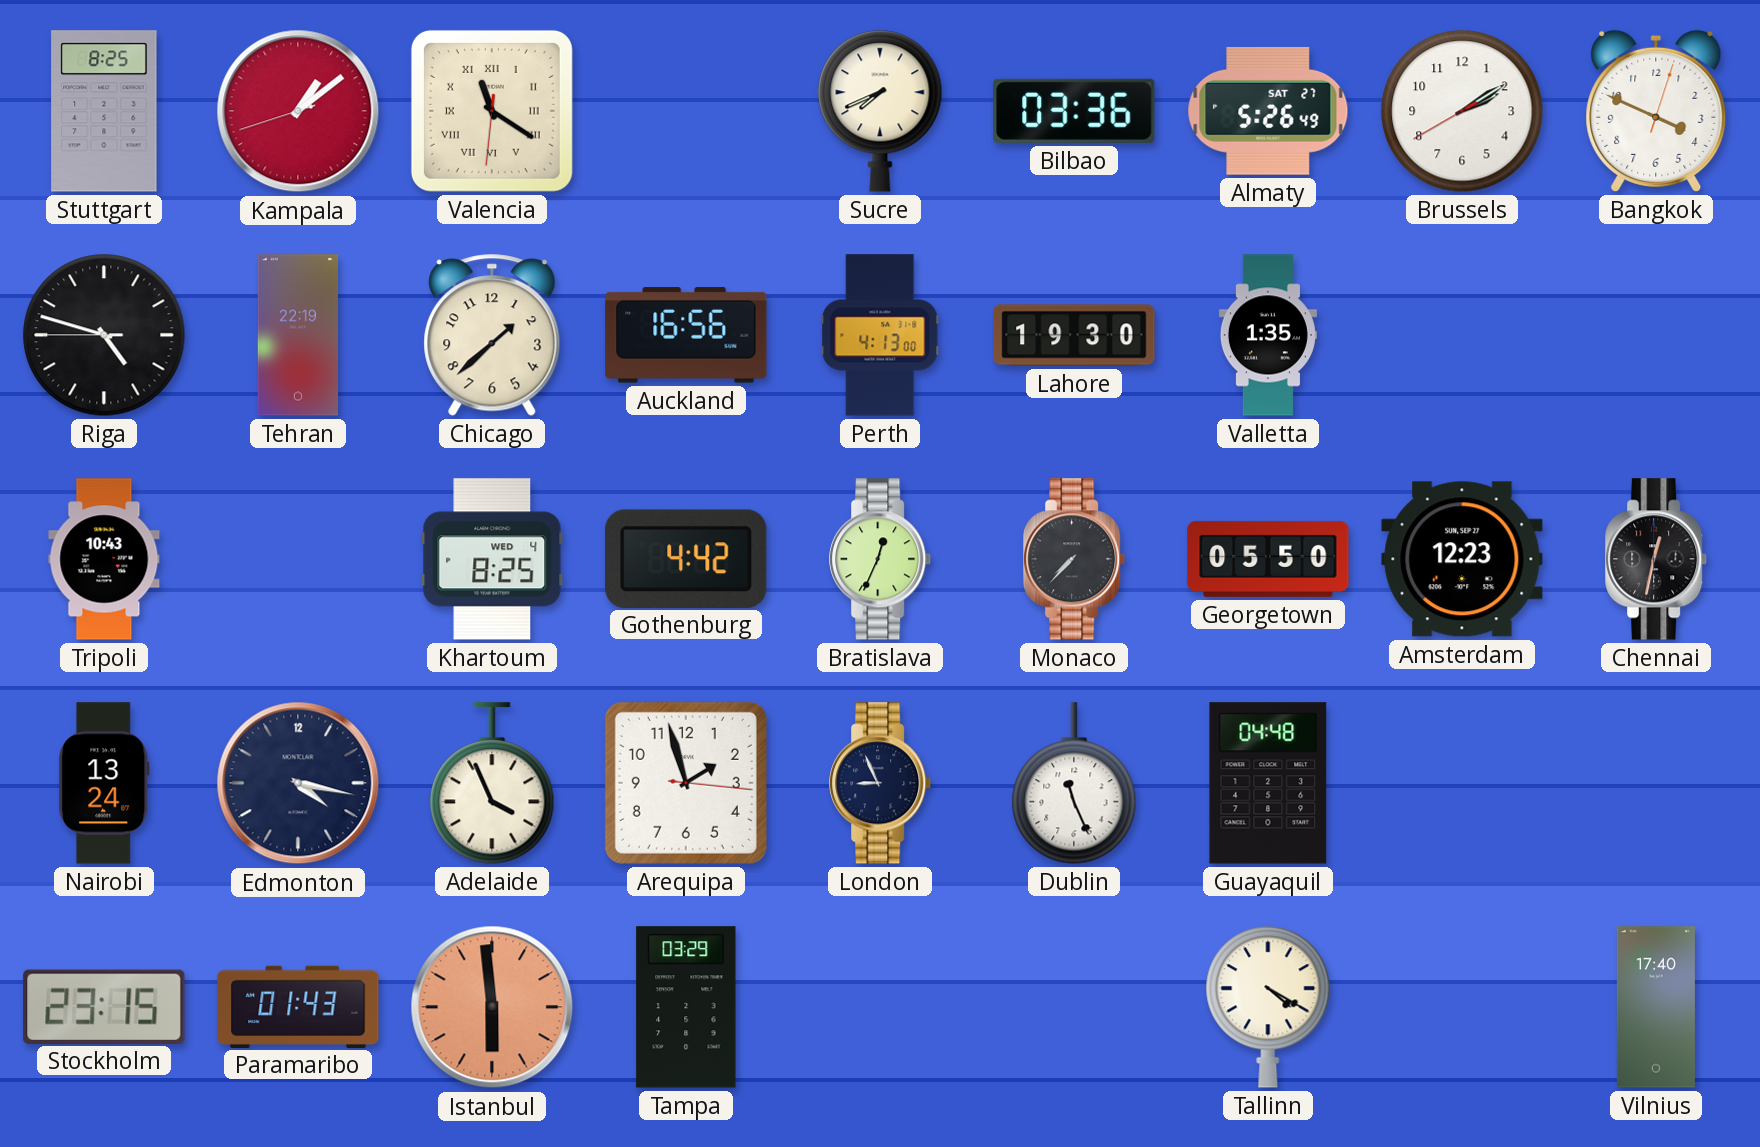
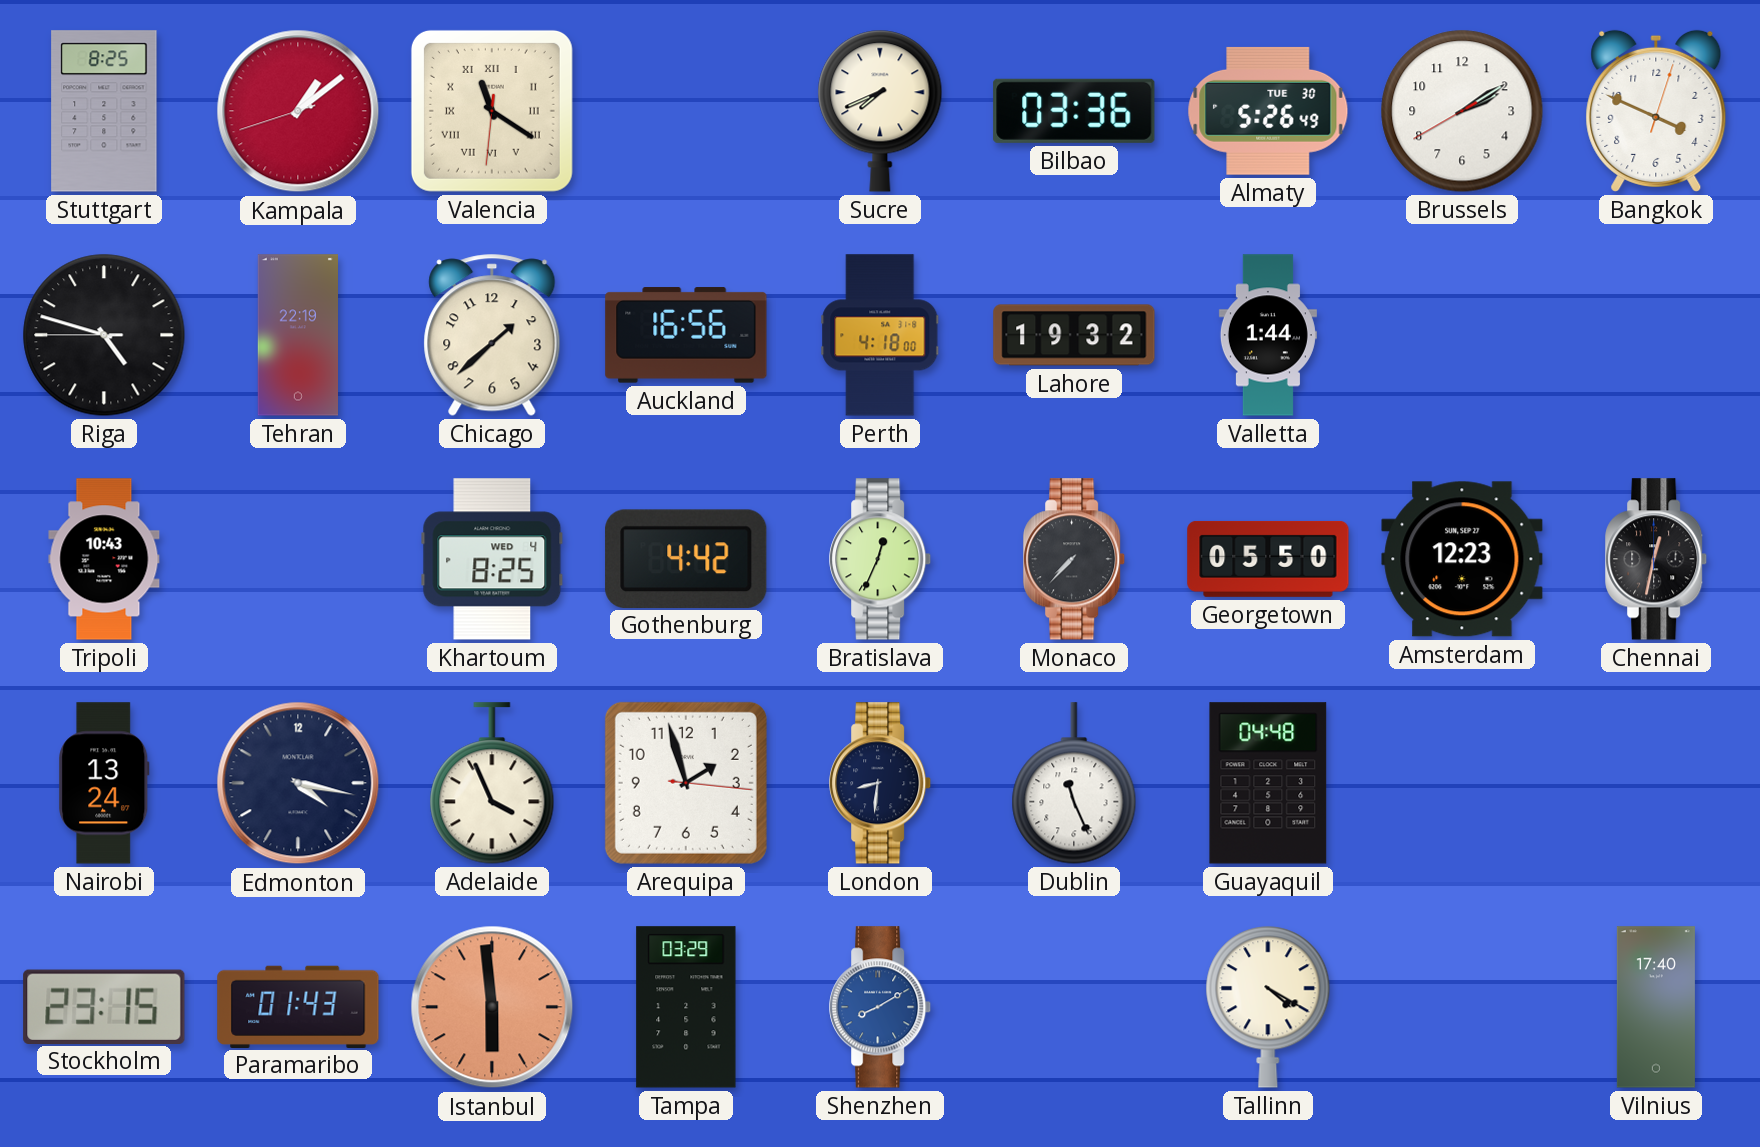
Almaty date: SAT 27 -> TUE 30 (1268, 111)
Perth: 4:13 -> 4:18 (880, 335)
Lahore: 19:30 -> 19:32 (1074, 335)
Valletta: 1:35 -> 1:44 (1268, 335)
London: 8:56 -> 8:31 (881, 783)
Shenzhen: none -> 8:10 (881, 1007)
